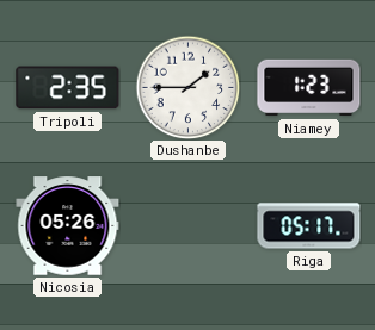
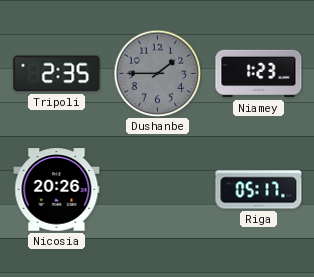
Dushanbe dial: white -> grey (157, 73)
Nicosia: 05:26 -> 20:26 (57, 190)
